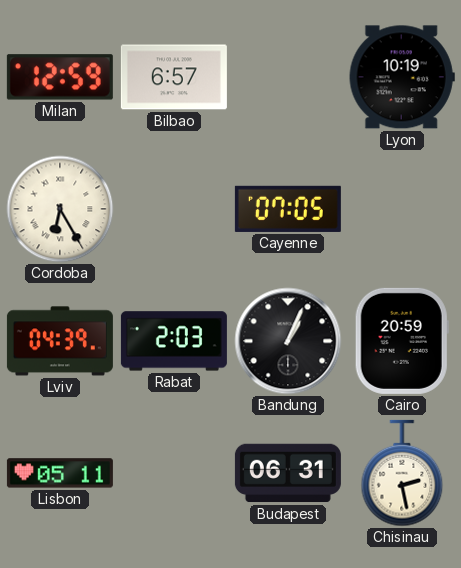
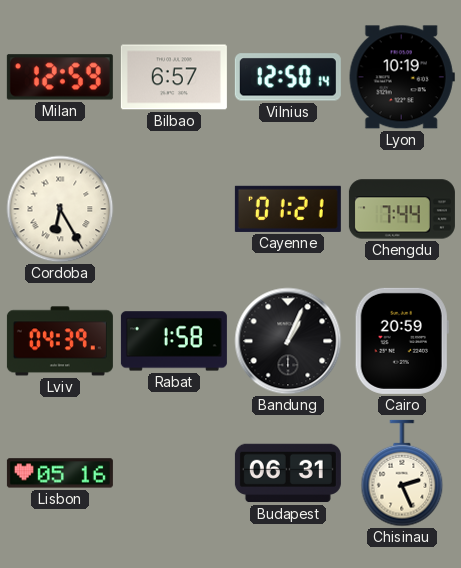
Vilnius: none -> 12:50 (288, 77)
Cayenne: 07:05 -> 01:21 (288, 209)
Chengdu: none -> 7:44 (402, 209)
Rabat: 2:03 -> 1:58 (174, 341)
Lisbon: 05:11 -> 05:16 (60, 473)
Chisinau: 2:28 -> 2:26 (402, 473)
